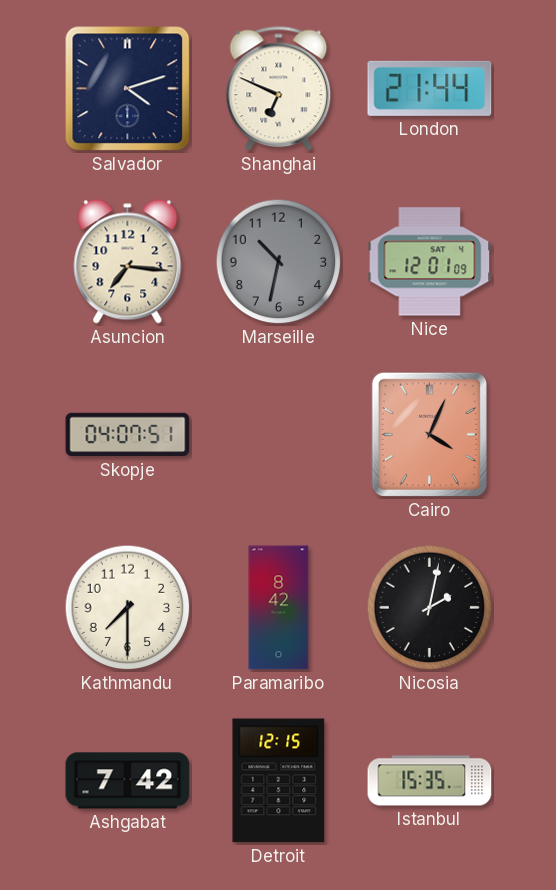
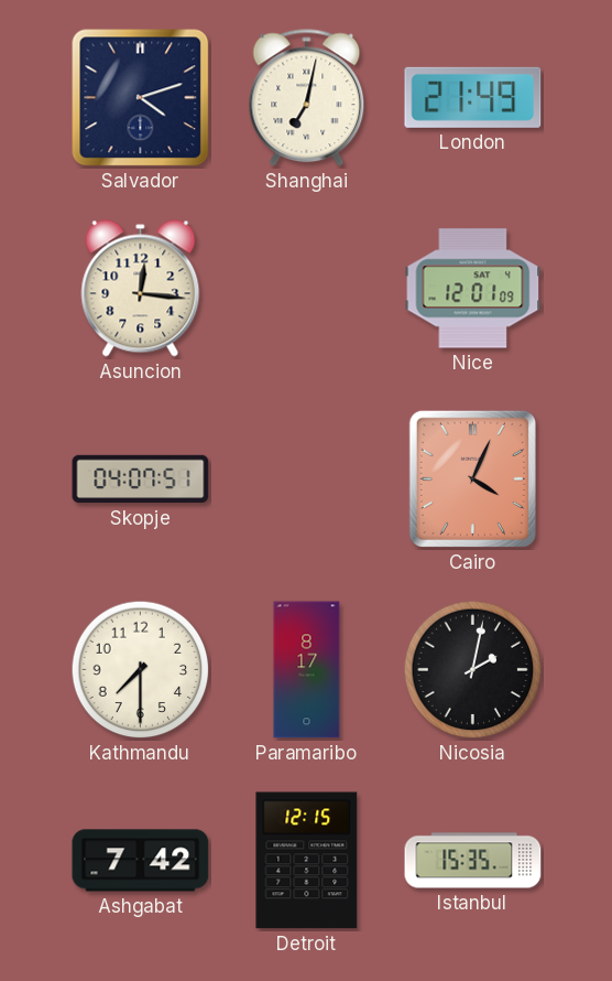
Shanghai: 6:49 -> 7:02 (307, 98)
London: 21:44 -> 21:49 (473, 97)
Asuncion: 7:16 -> 12:16 (141, 289)
Marseille: 10:32 -> none (279, 262)
Paramaribo: 8:42 -> 8:17 (307, 670)
